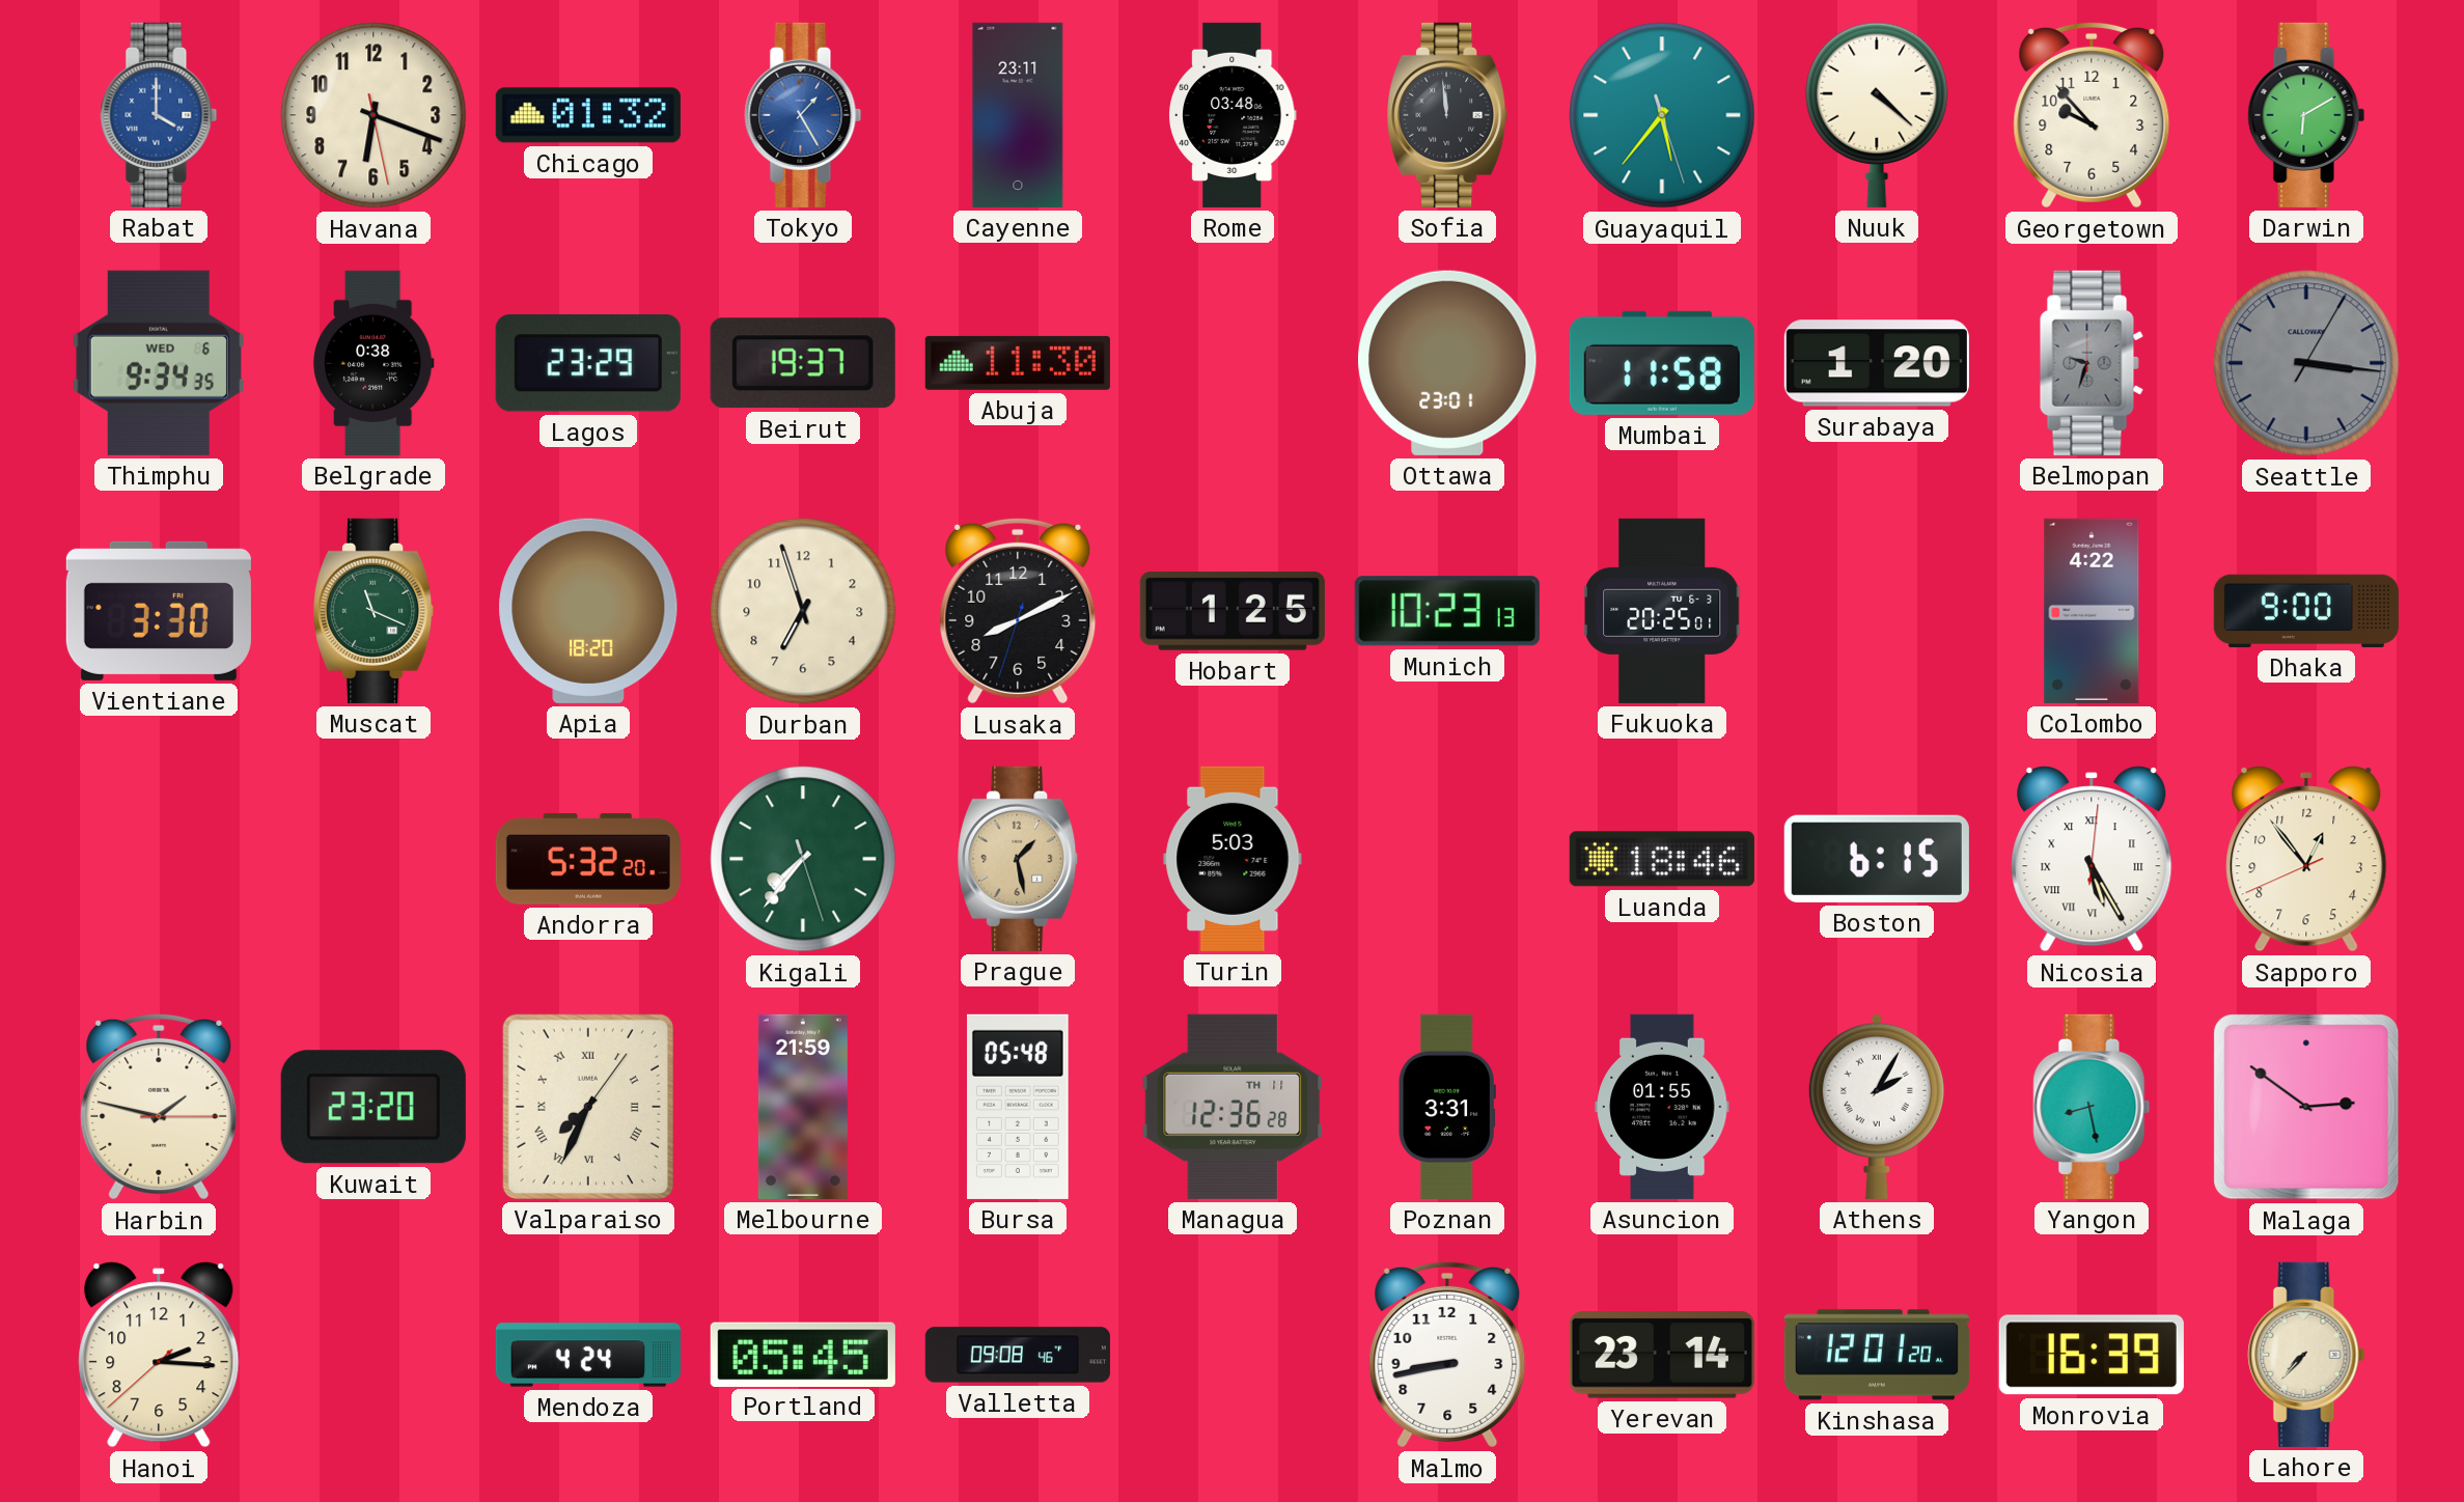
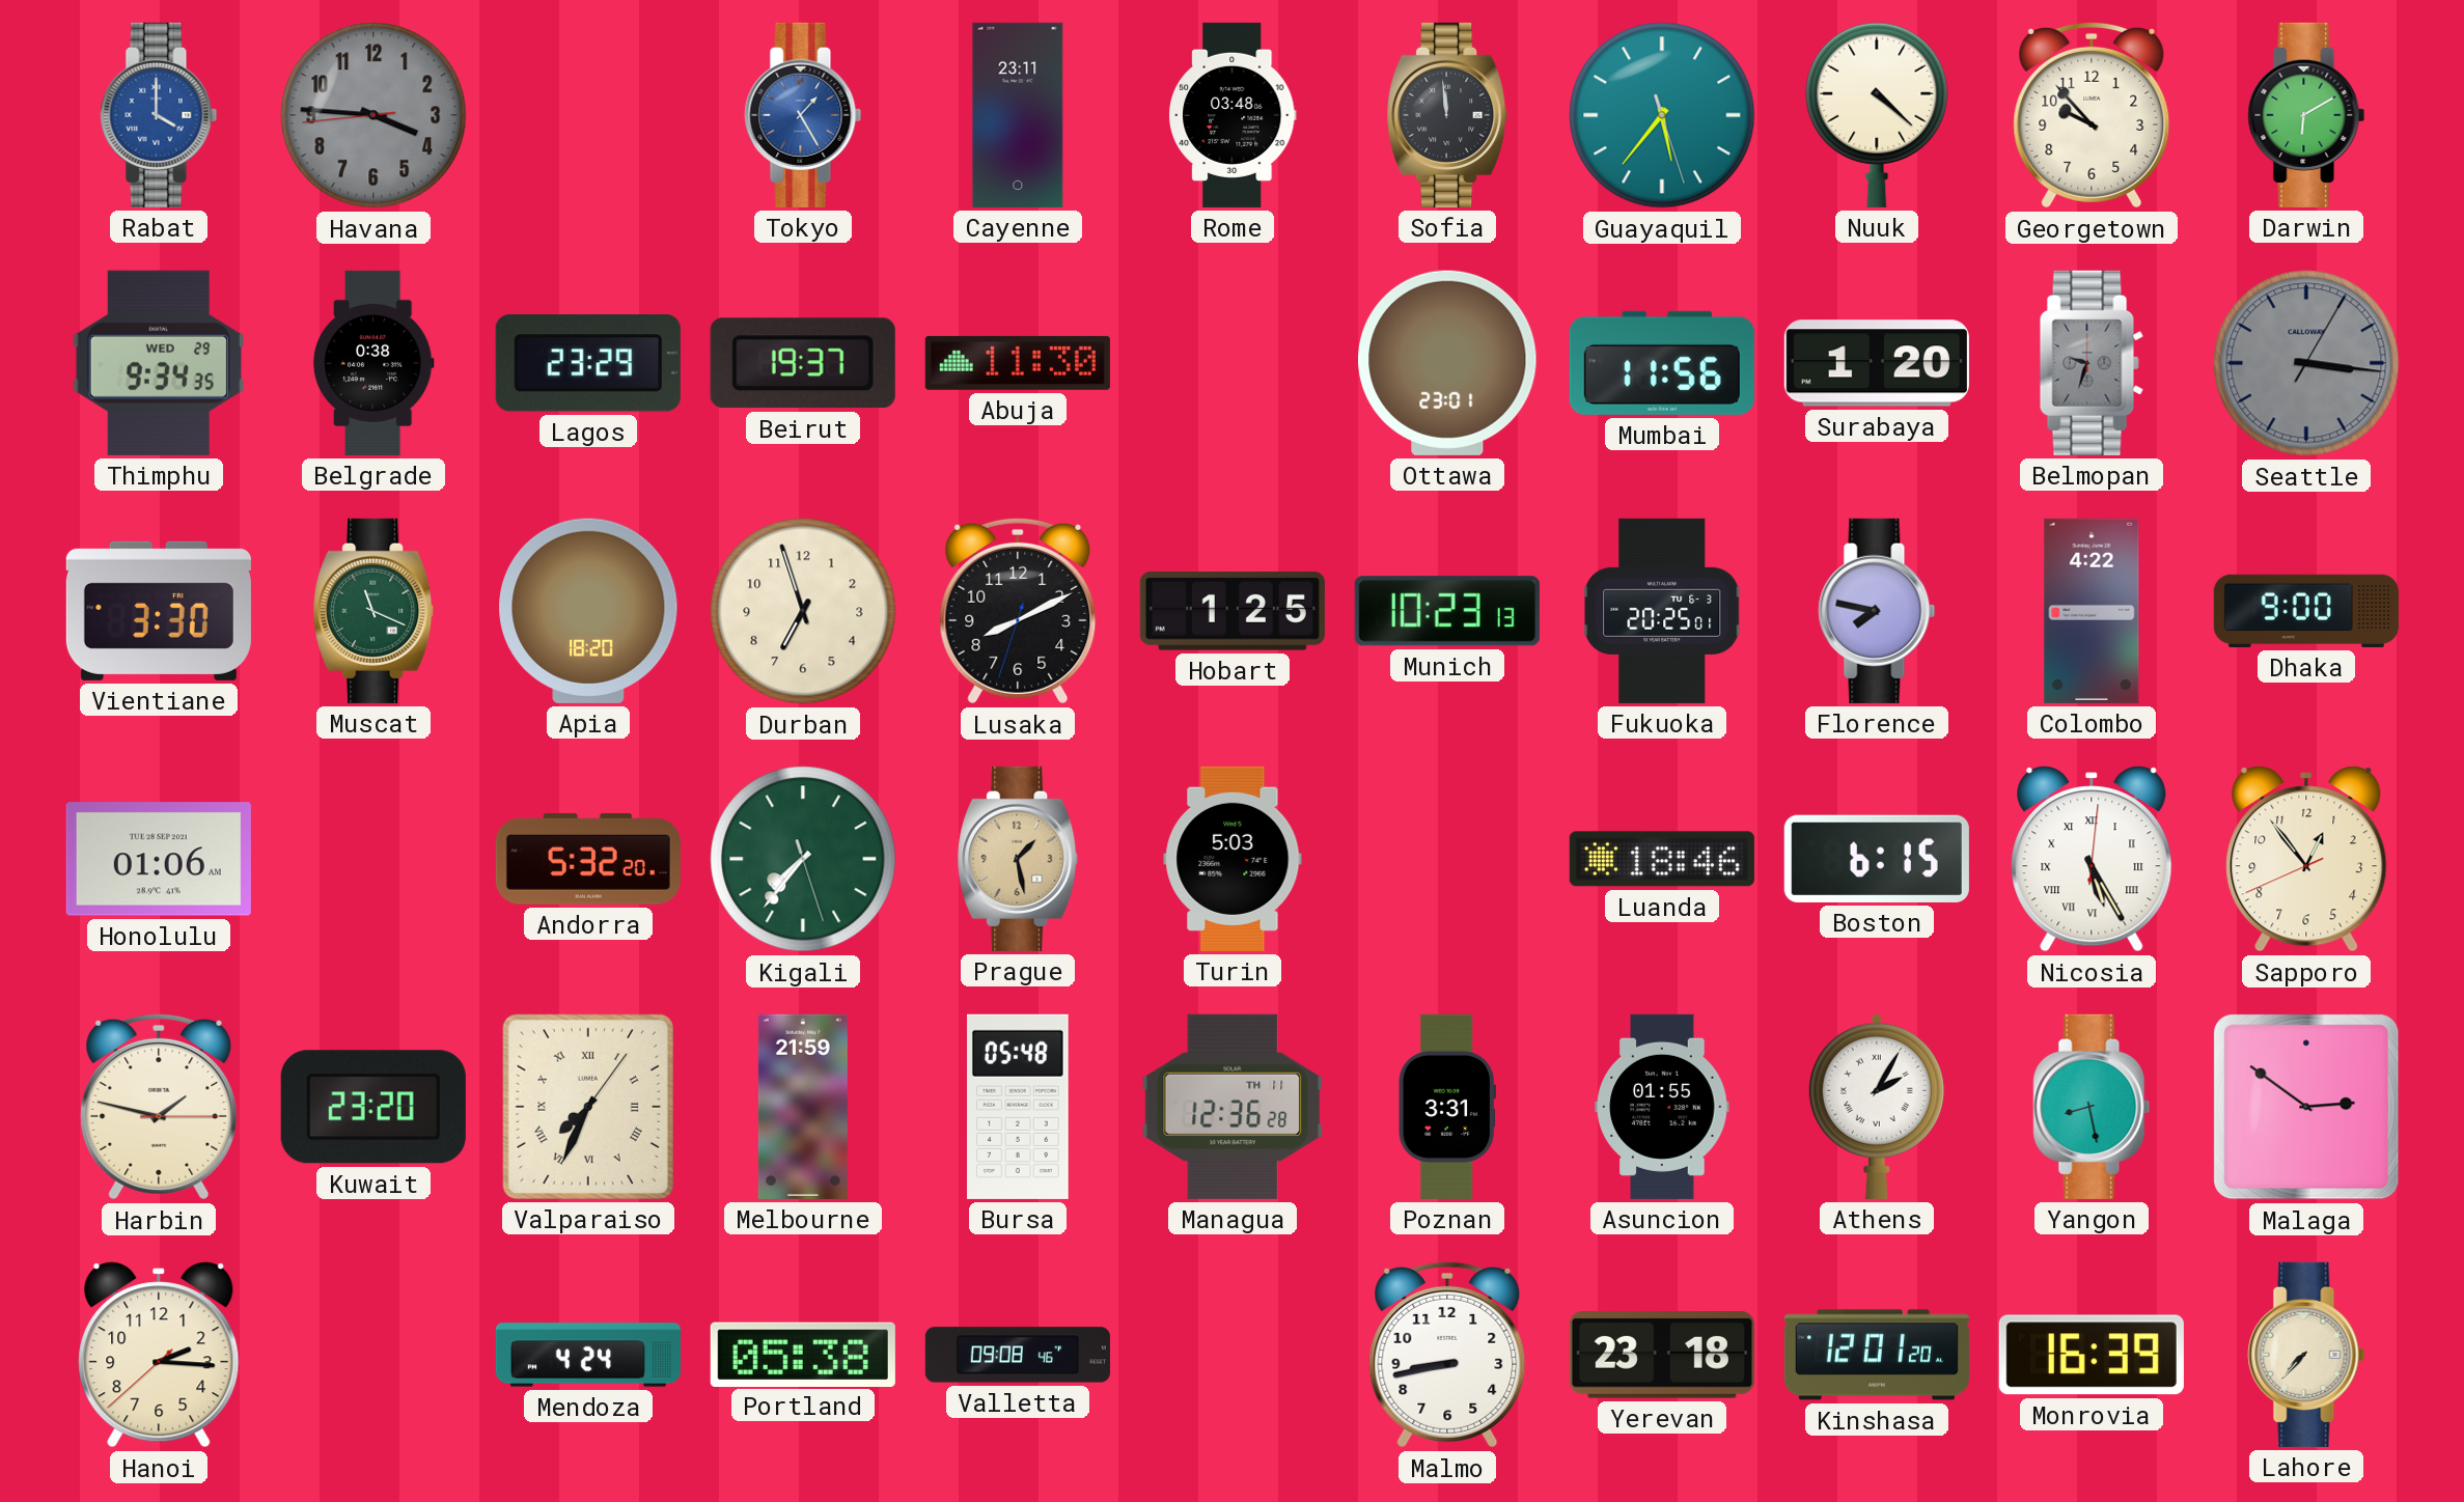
Havana: 6:18 -> 3:45 (373, 115)
Havana dial: cream -> grey (373, 115)
Chicago: 01:32 -> none (588, 115)
Thimphu date: WED 6 -> WED 29 (159, 363)
Mumbai: 11:58 -> 11:56 (1662, 363)
Florence: none -> 7:47 (1877, 611)
Honolulu: none -> 01:06 (159, 859)
Portland: 05:45 -> 05:38 (803, 1354)
Yerevan: 23:14 -> 23:18 (1662, 1355)
